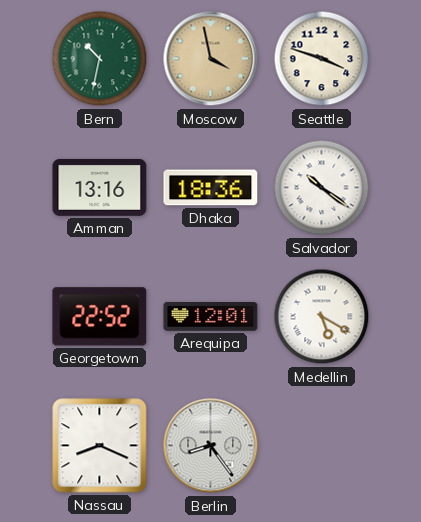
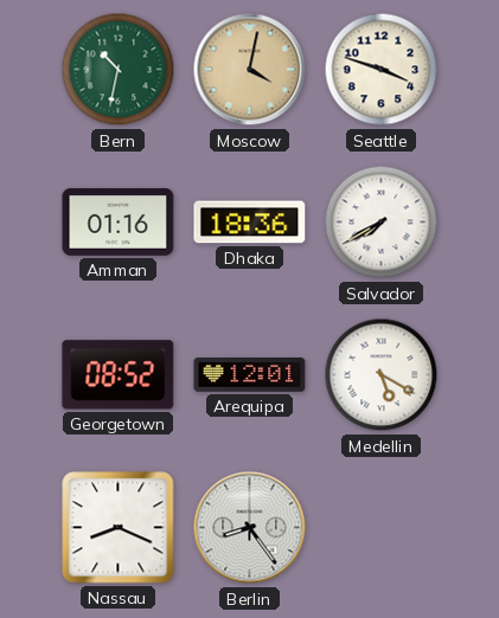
Moscow: 3:58 -> 4:02 (250, 70)
Amman: 13:16 -> 01:16 (119, 221)
Salvador: 10:21 -> 7:40 (382, 223)
Georgetown: 22:52 -> 08:52 (119, 375)
